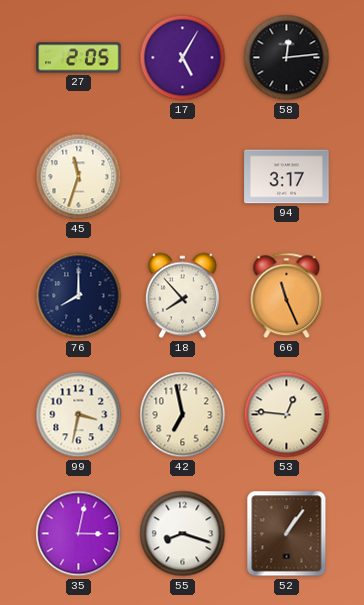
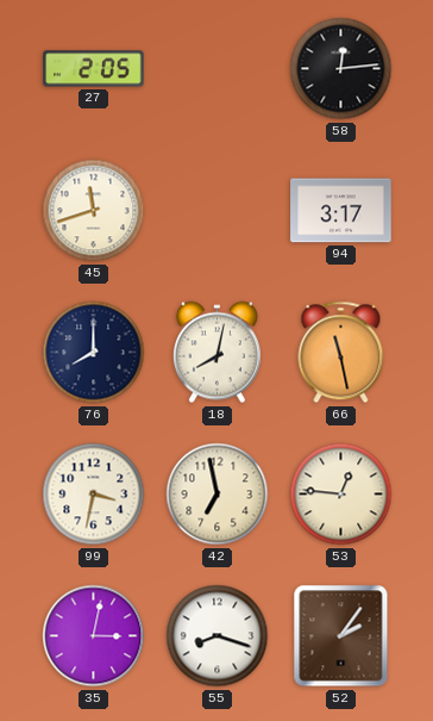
17: 5:05 -> none (183, 58)
45: 11:33 -> 11:42 (94, 211)
18: 7:53 -> 8:02 (216, 353)
66: 11:26 -> 11:28 (341, 353)
52: 1:06 -> 2:06 (341, 636)
